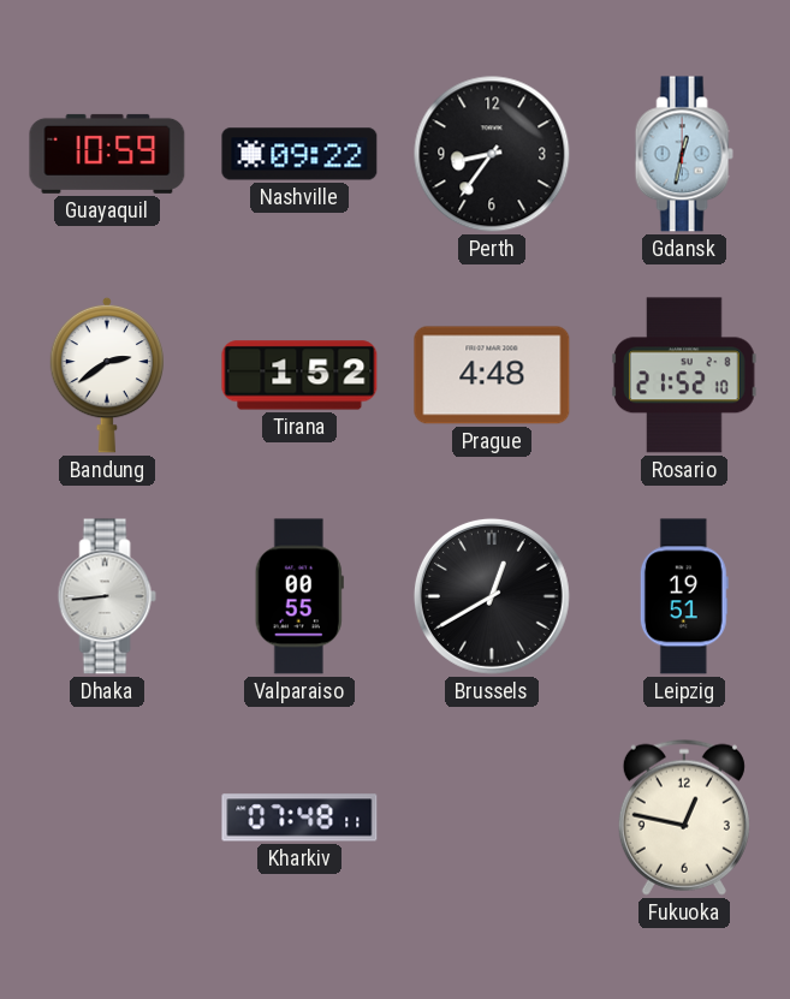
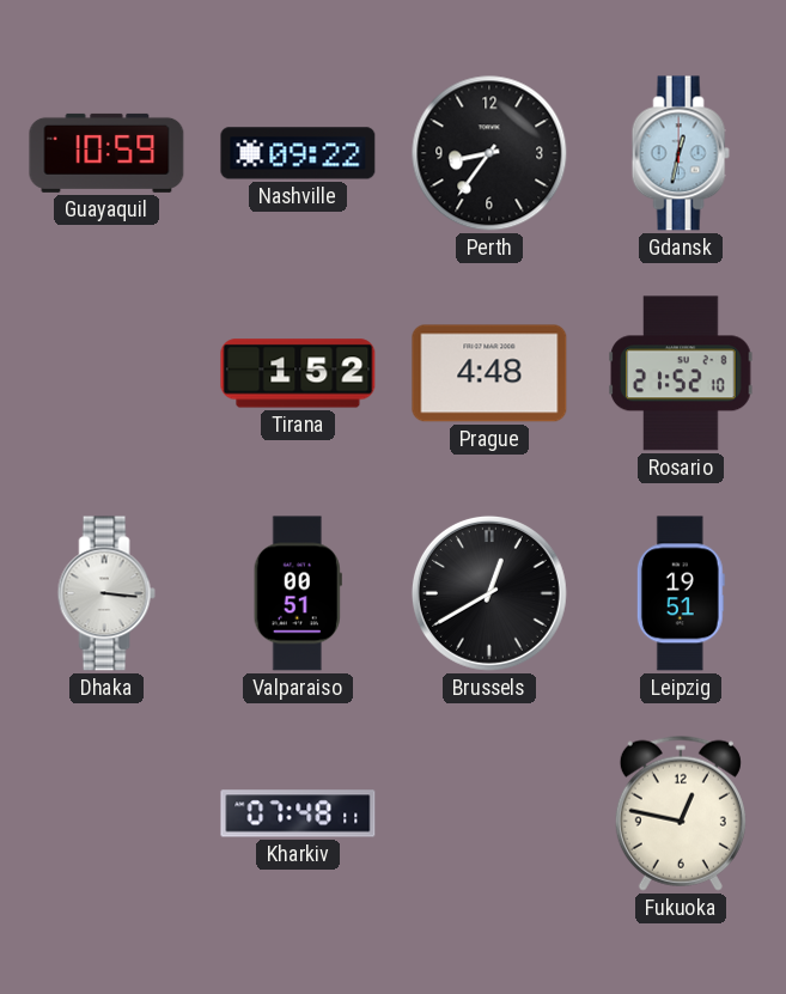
Bandung: 2:39 -> none (107, 375)
Dhaka: 8:44 -> 3:16 (106, 593)
Valparaiso: 00:55 -> 00:51 (298, 593)
